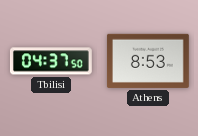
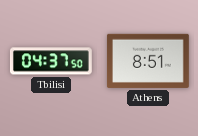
Athens: 8:53 -> 8:51 (148, 61)
